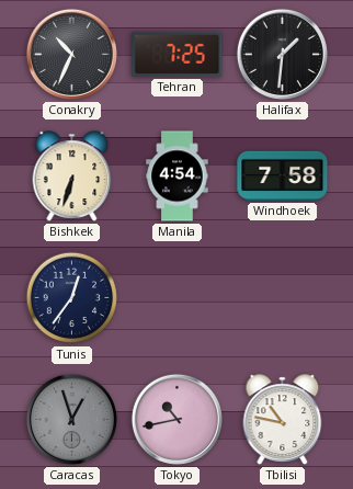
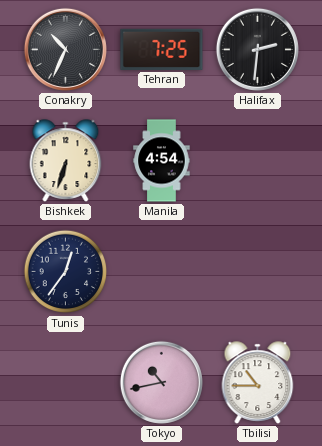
Halifax: 1:31 -> 2:31 (257, 49)
Windhoek: 7:58 -> none (283, 175)
Caracas: 12:57 -> none (71, 419)
Tbilisi: 10:47 -> 10:45 (258, 383)
